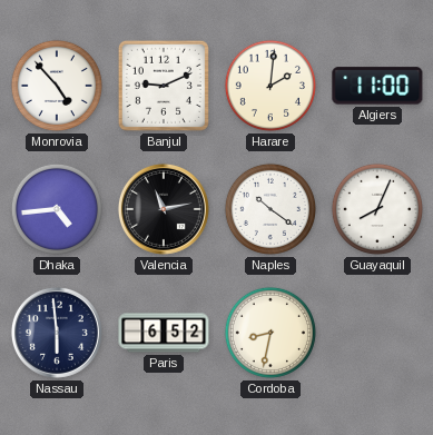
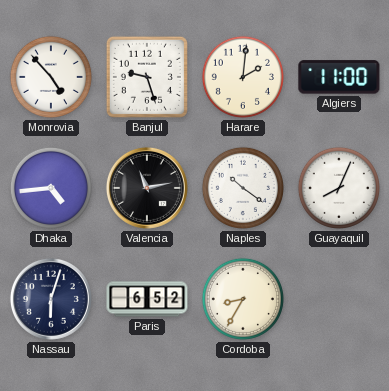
Banjul: 9:11 -> 9:27 (147, 77)
Nassau: 5:59 -> 6:03 (51, 299)
Cordoba: 8:32 -> 8:35 (243, 299)
